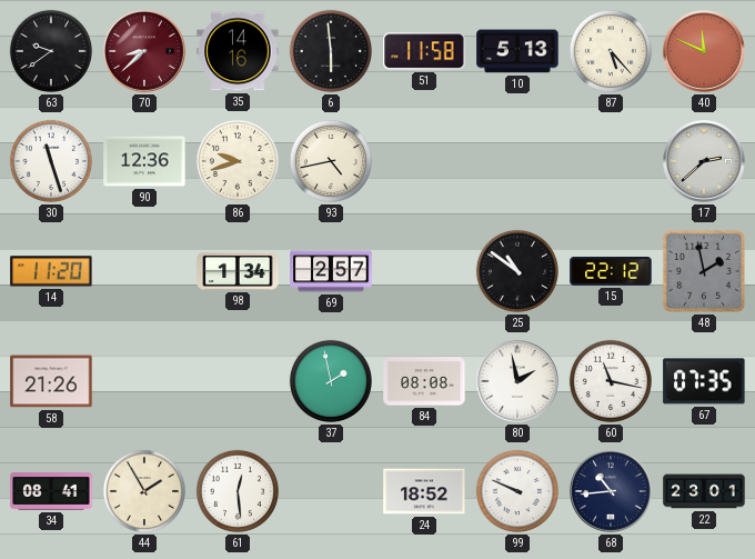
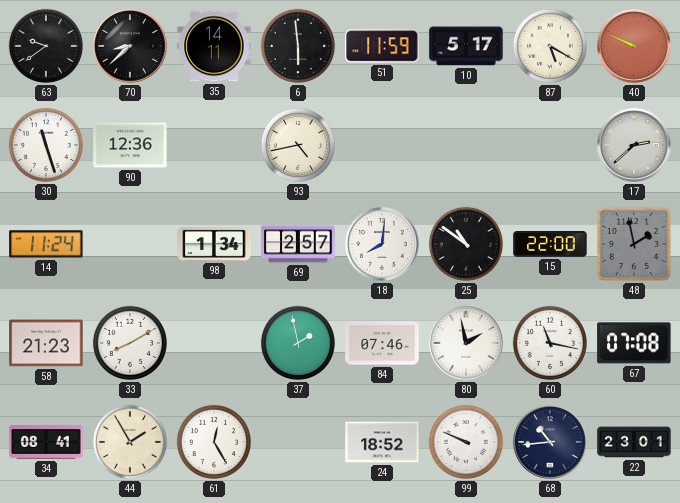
70 dial: burgundy -> black (130, 46)
35: 14:16 -> 14:11 (214, 46)
51: 11:58 -> 11:59 (382, 46)
10: 5:13 -> 5:17 (466, 46)
87: 5:23 -> 5:20 (550, 46)
40: 11:49 -> 9:49 (634, 46)
86: 9:42 -> none (238, 161)
14: 11:20 -> 11:24 (46, 244)
18: none -> 8:01 (382, 244)
15: 22:12 -> 22:00 (550, 244)
58: 21:26 -> 21:23 (46, 343)
33: none -> 8:10 (130, 343)
84: 08:08 -> 07:46 (382, 343)
67: 07:35 -> 07:08 (634, 343)
61: 12:29 -> 12:25 (214, 442)
